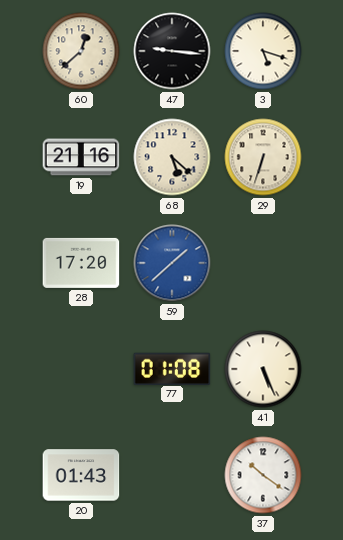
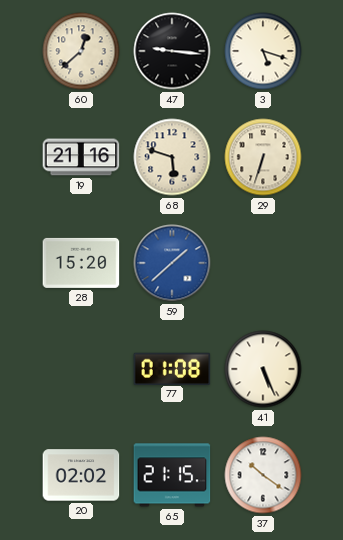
68: 5:22 -> 5:48 (172, 157)
28: 17:20 -> 15:20 (81, 263)
20: 01:43 -> 02:02 (81, 475)
65: none -> 21:15 (172, 475)
